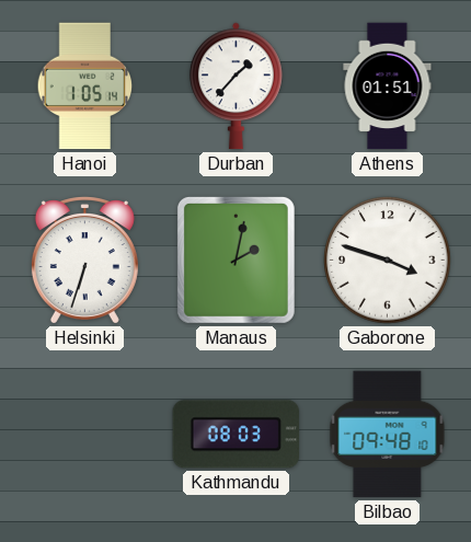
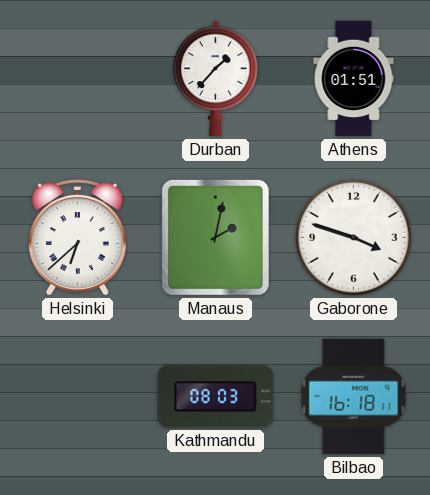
Hanoi: 1:05 -> none (85, 87)
Helsinki: 6:33 -> 6:38 (77, 238)
Bilbao: 09:48 -> 16:18 (354, 397)
